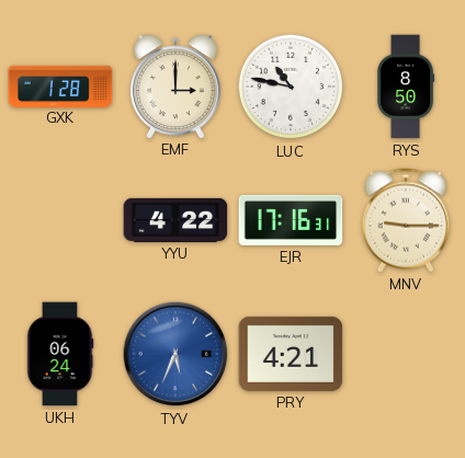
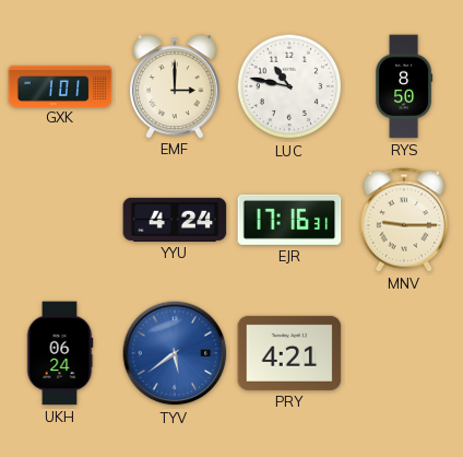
GXK: 1:28 -> 1:01 (60, 85)
YYU: 4:22 -> 4:24 (175, 220)
TYV: 5:34 -> 5:39 (175, 353)
